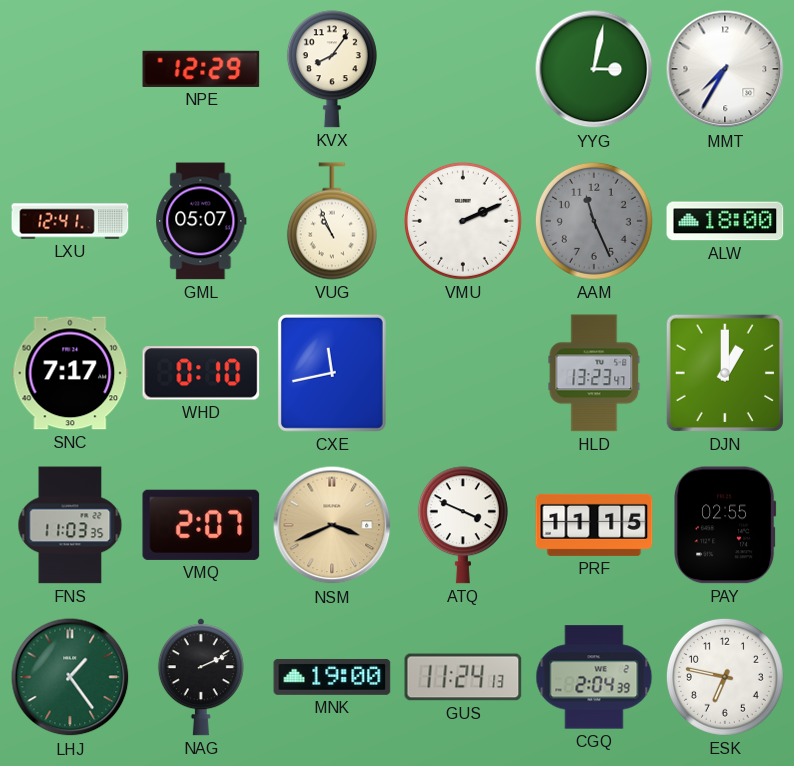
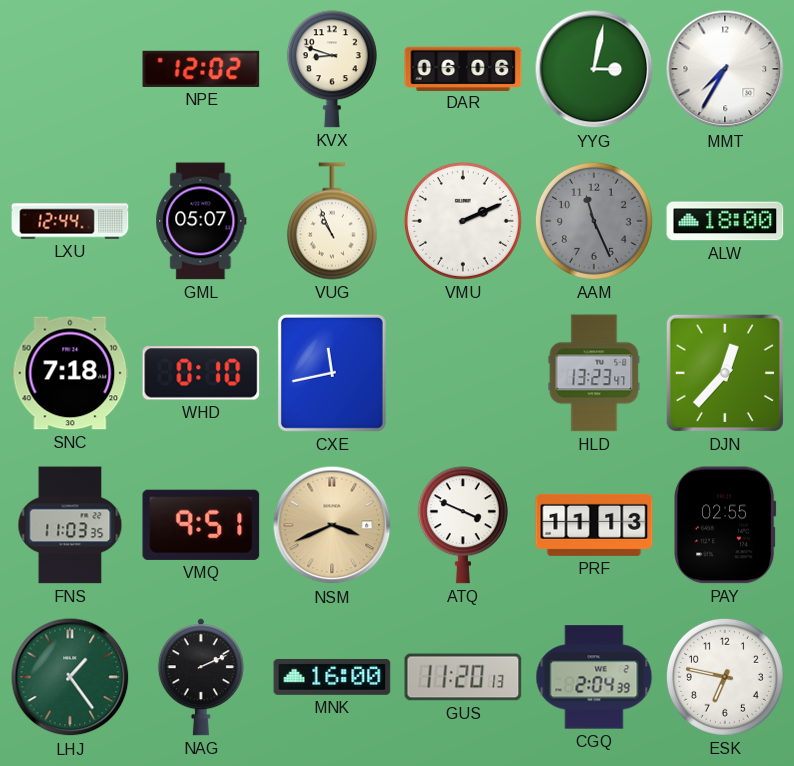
NPE: 12:29 -> 12:02 (201, 69)
KVX: 8:06 -> 8:48 (332, 69)
DAR: none -> 06:06 (463, 68)
LXU: 12:41 -> 12:44 (70, 221)
SNC: 7:17 -> 7:18 (70, 373)
DJN: 1:00 -> 12:37 (725, 373)
VMQ: 2:07 -> 9:51 (201, 525)
PRF: 11:15 -> 11:13 (594, 525)
MNK: 19:00 -> 16:00 (332, 677)
GUS: 11:24 -> 11:20 (463, 677)
